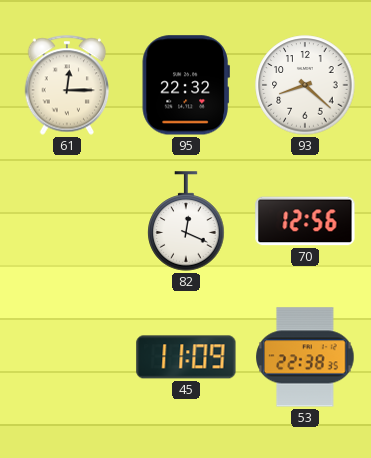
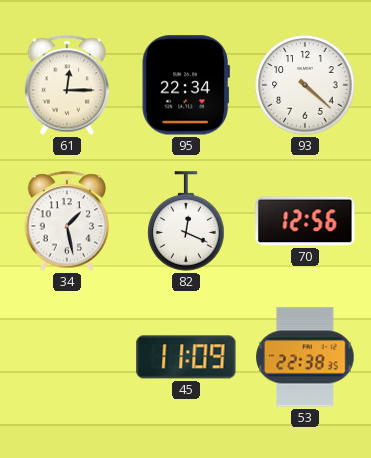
95: 22:32 -> 22:34 (186, 85)
93: 8:22 -> 4:22 (305, 85)
34: none -> 1:28 (67, 221)
